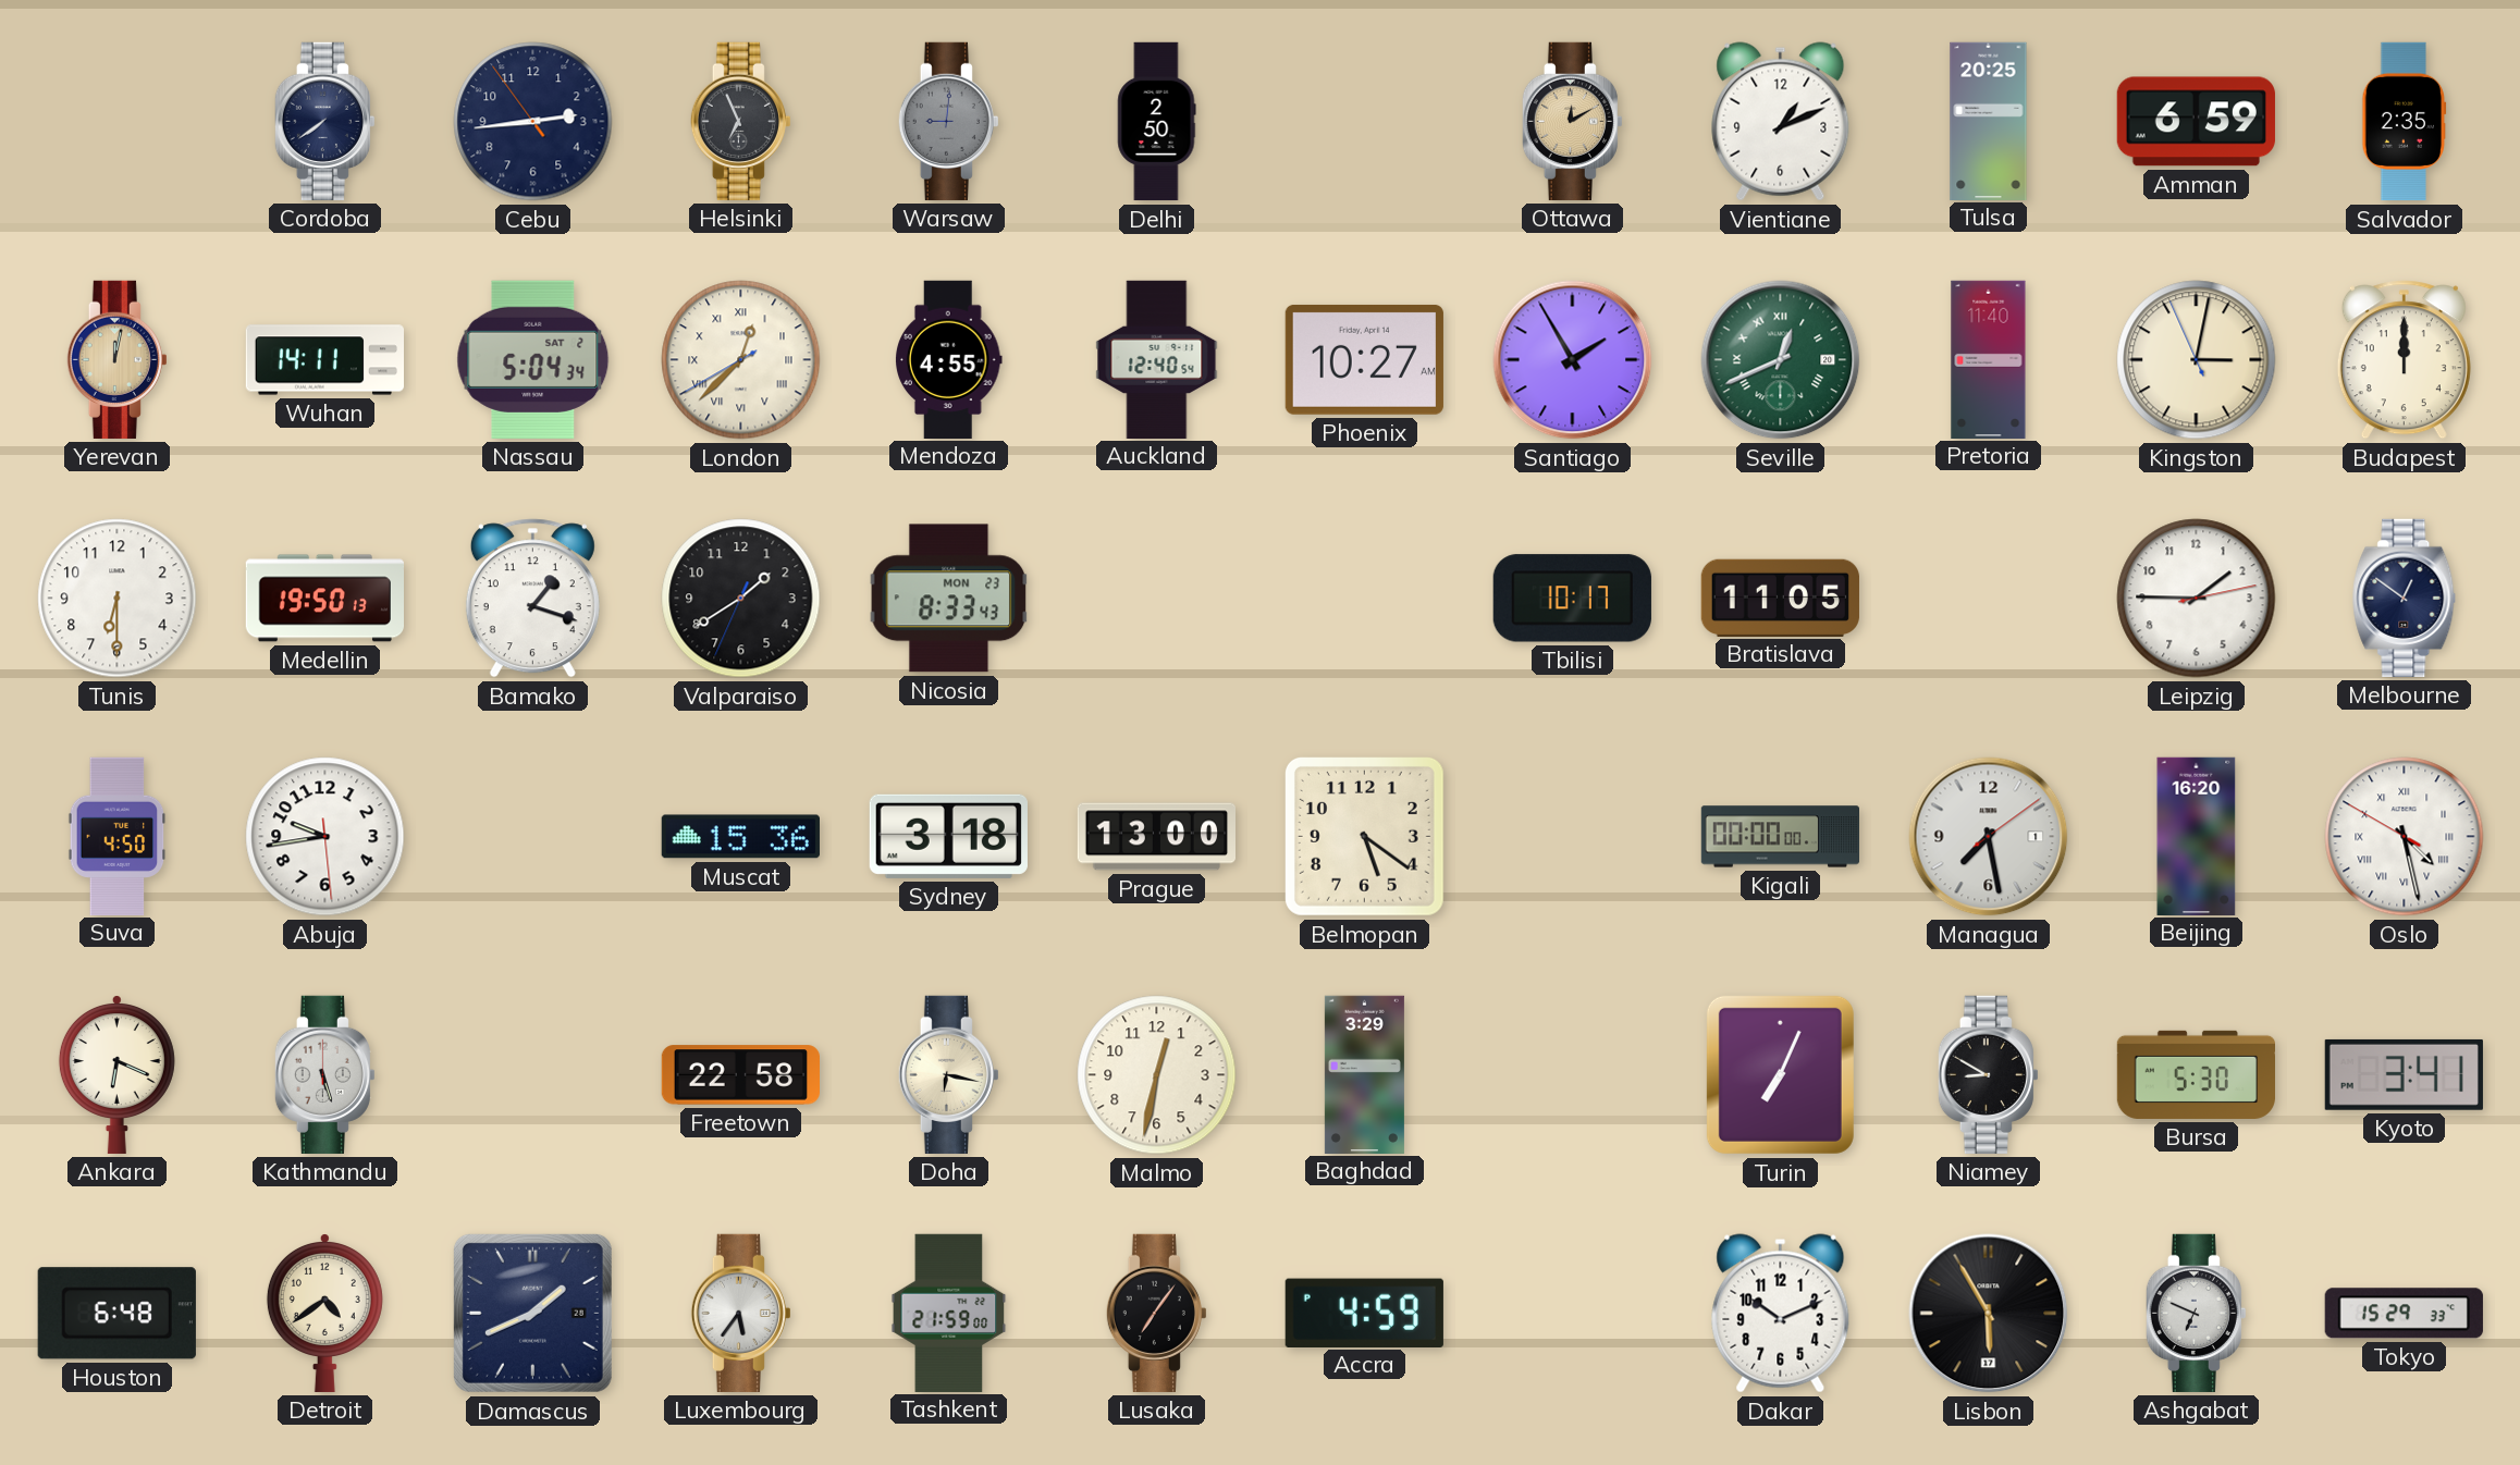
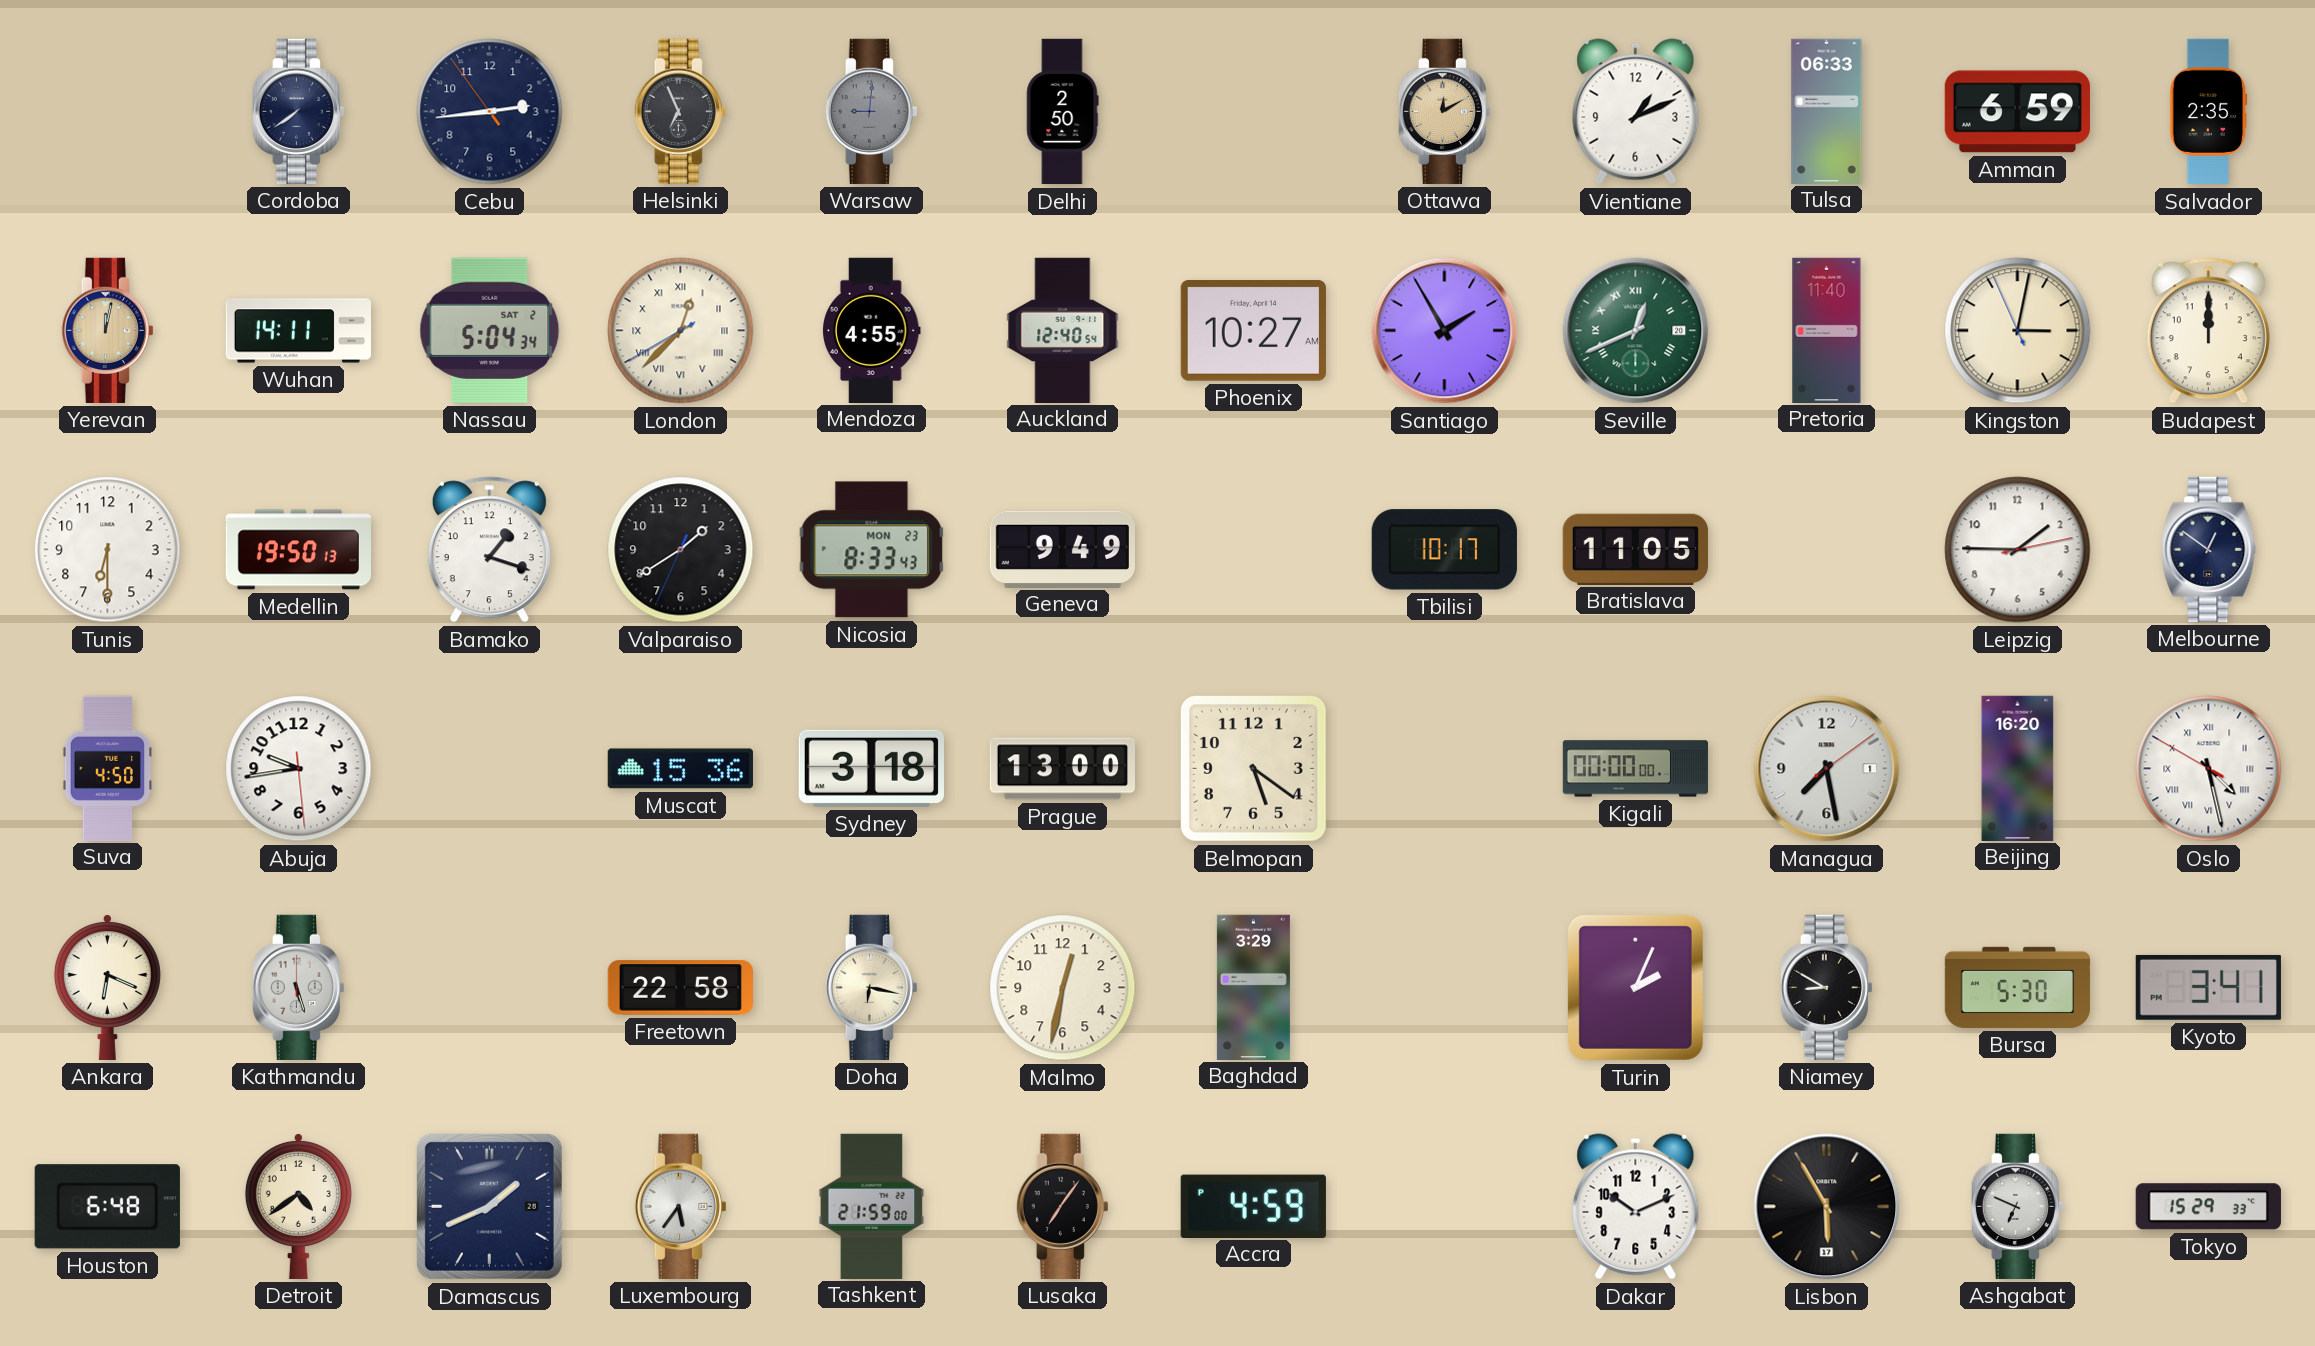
Tulsa: 20:25 -> 06:33 (1827, 111)
Geneva: none -> 9:49 (1062, 549)
Turin: 7:04 -> 2:04 (1635, 987)
